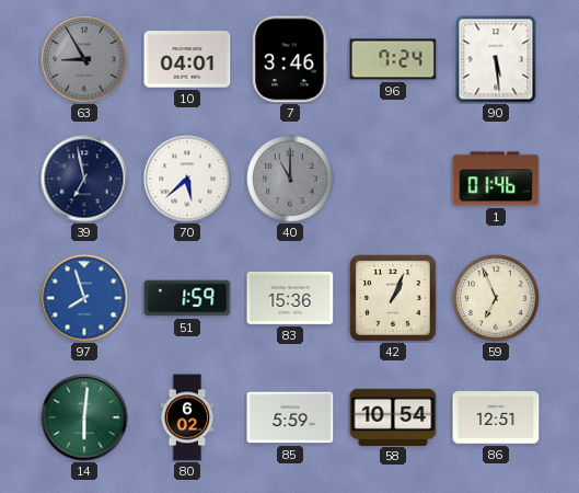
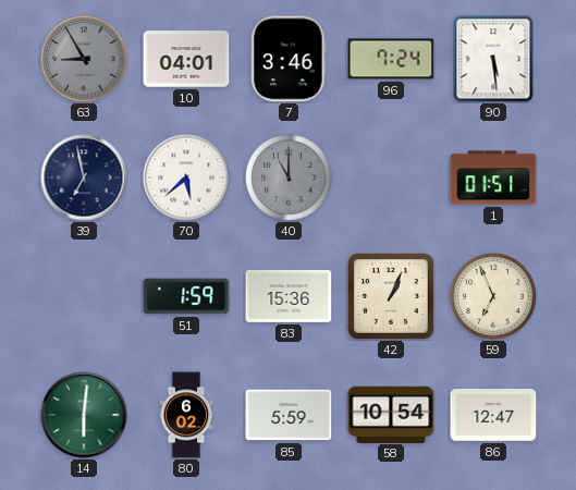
1: 01:46 -> 01:51 (493, 177)
97: 7:57 -> none (84, 298)
86: 12:51 -> 12:47 (493, 415)
